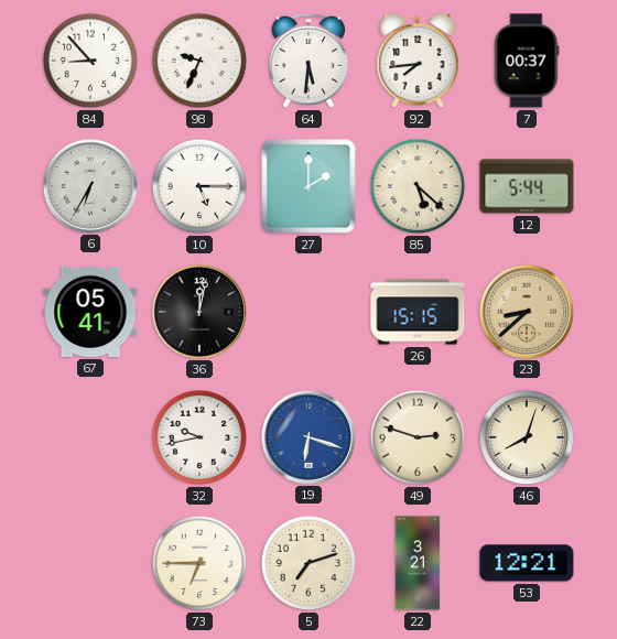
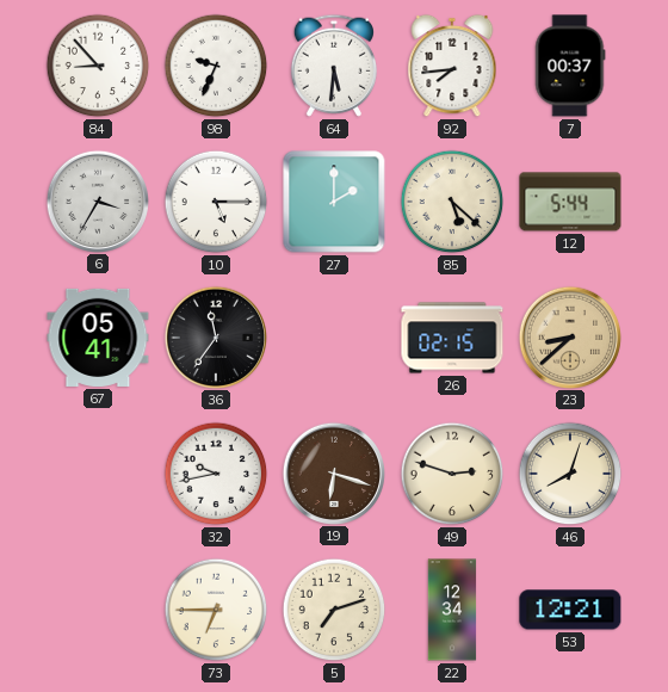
6: 6:35 -> 3:35 (97, 200)
36: 12:02 -> 11:36 (215, 336)
26: 15:15 -> 02:15 (452, 338)
19 dial: blue -> brown (333, 472)
22: 3:21 -> 12:34 (452, 610)
